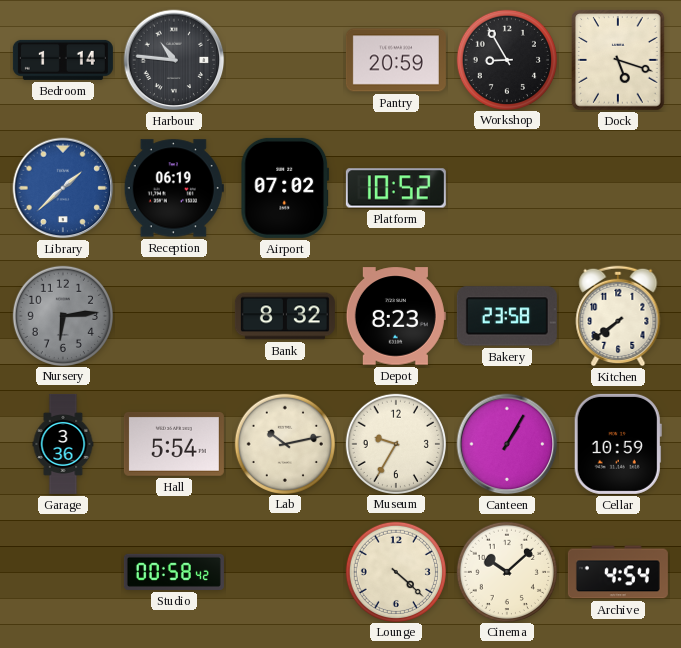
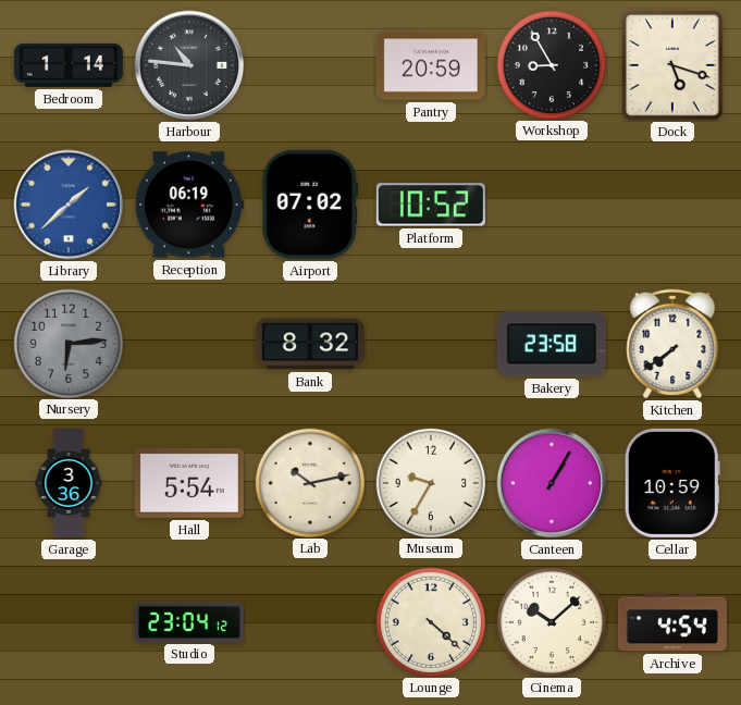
Depot: 8:23 -> none (396, 316)
Studio: 00:58 -> 23:04 (189, 622)
